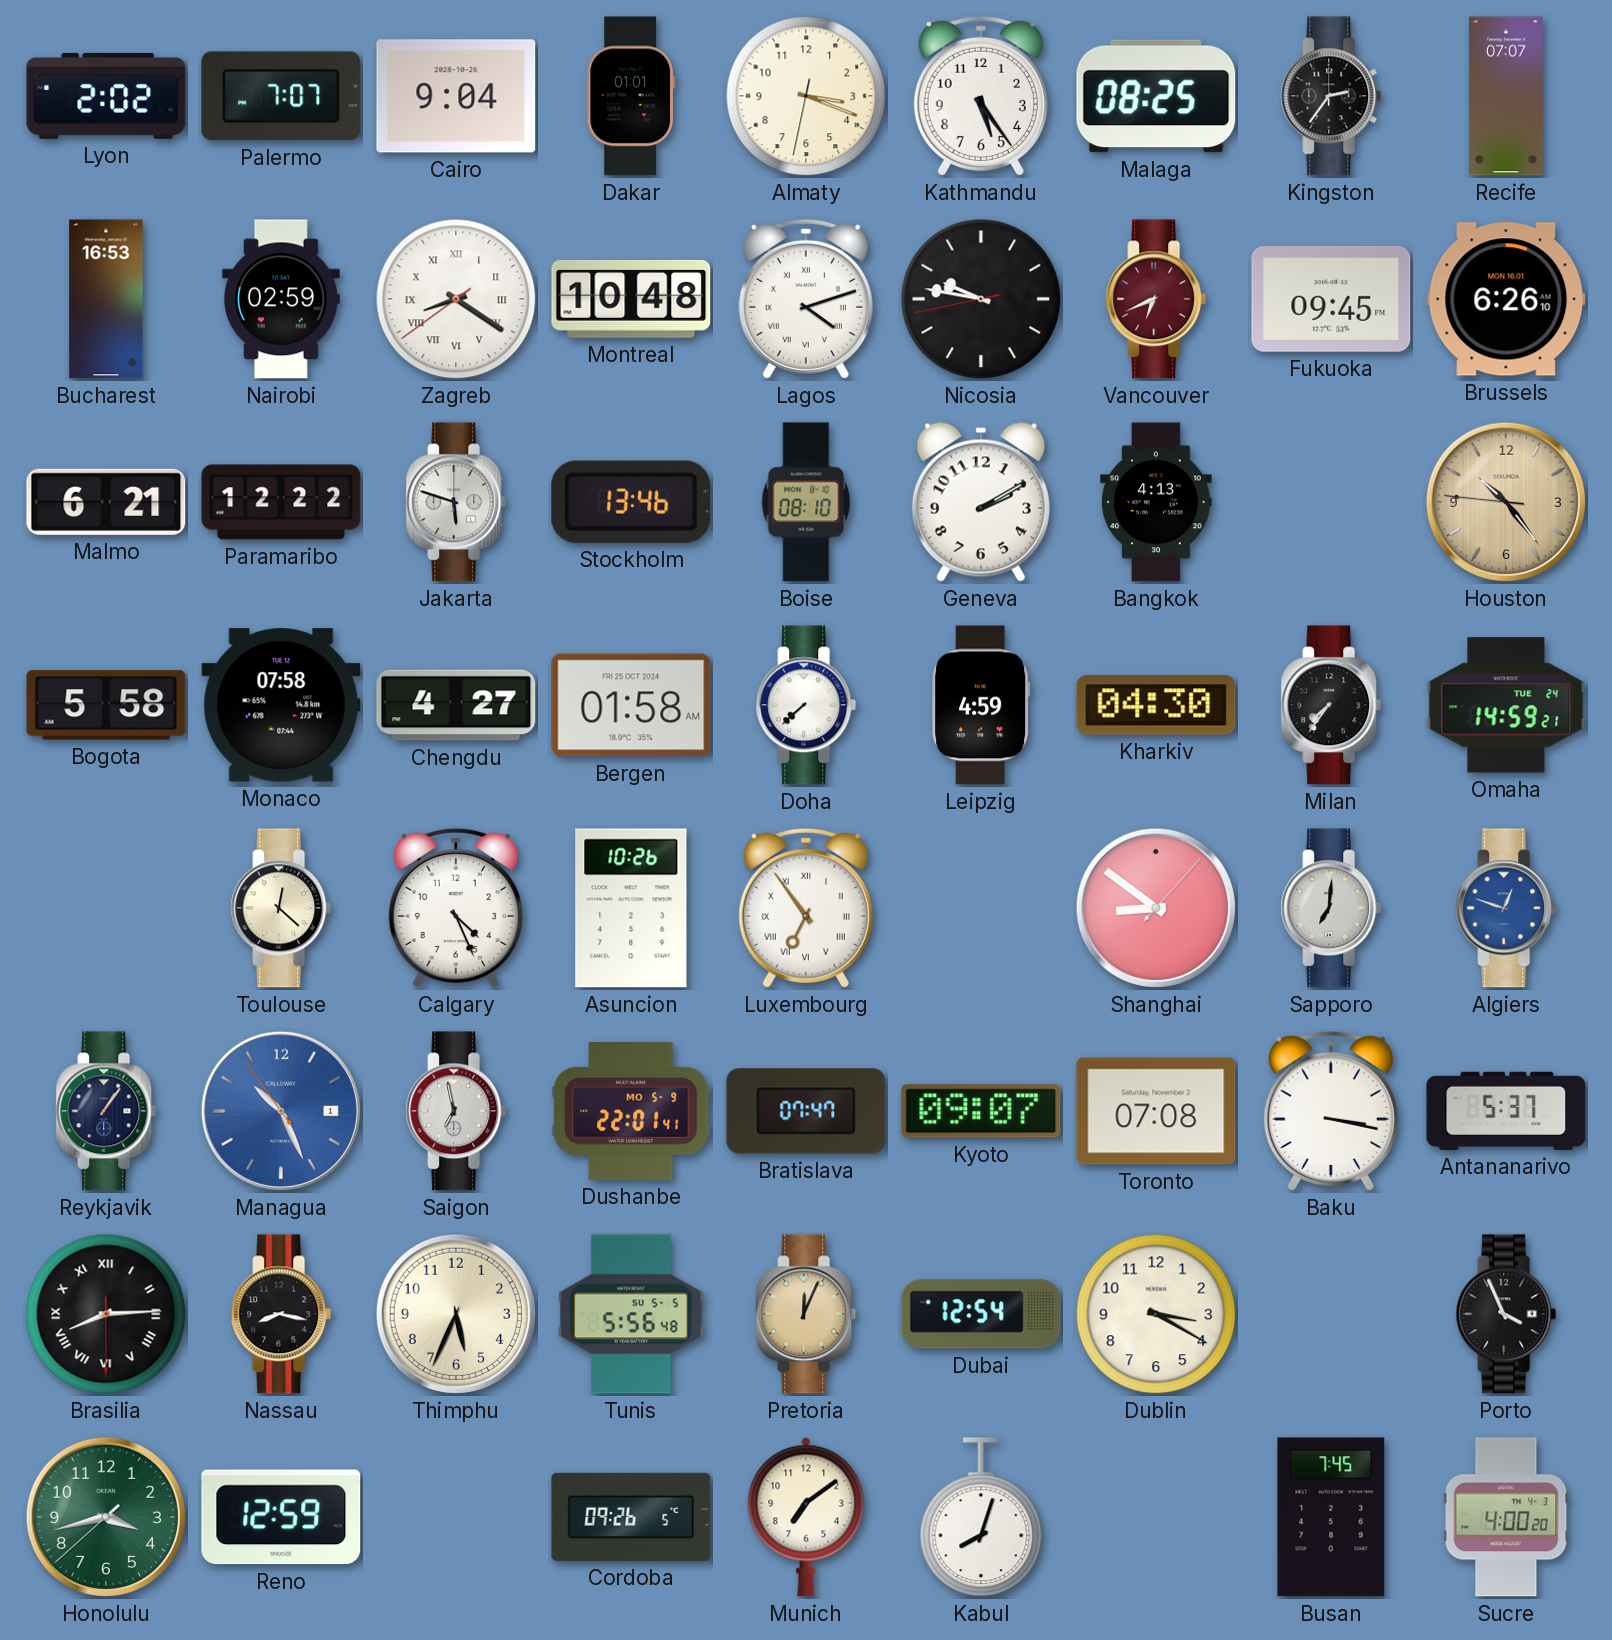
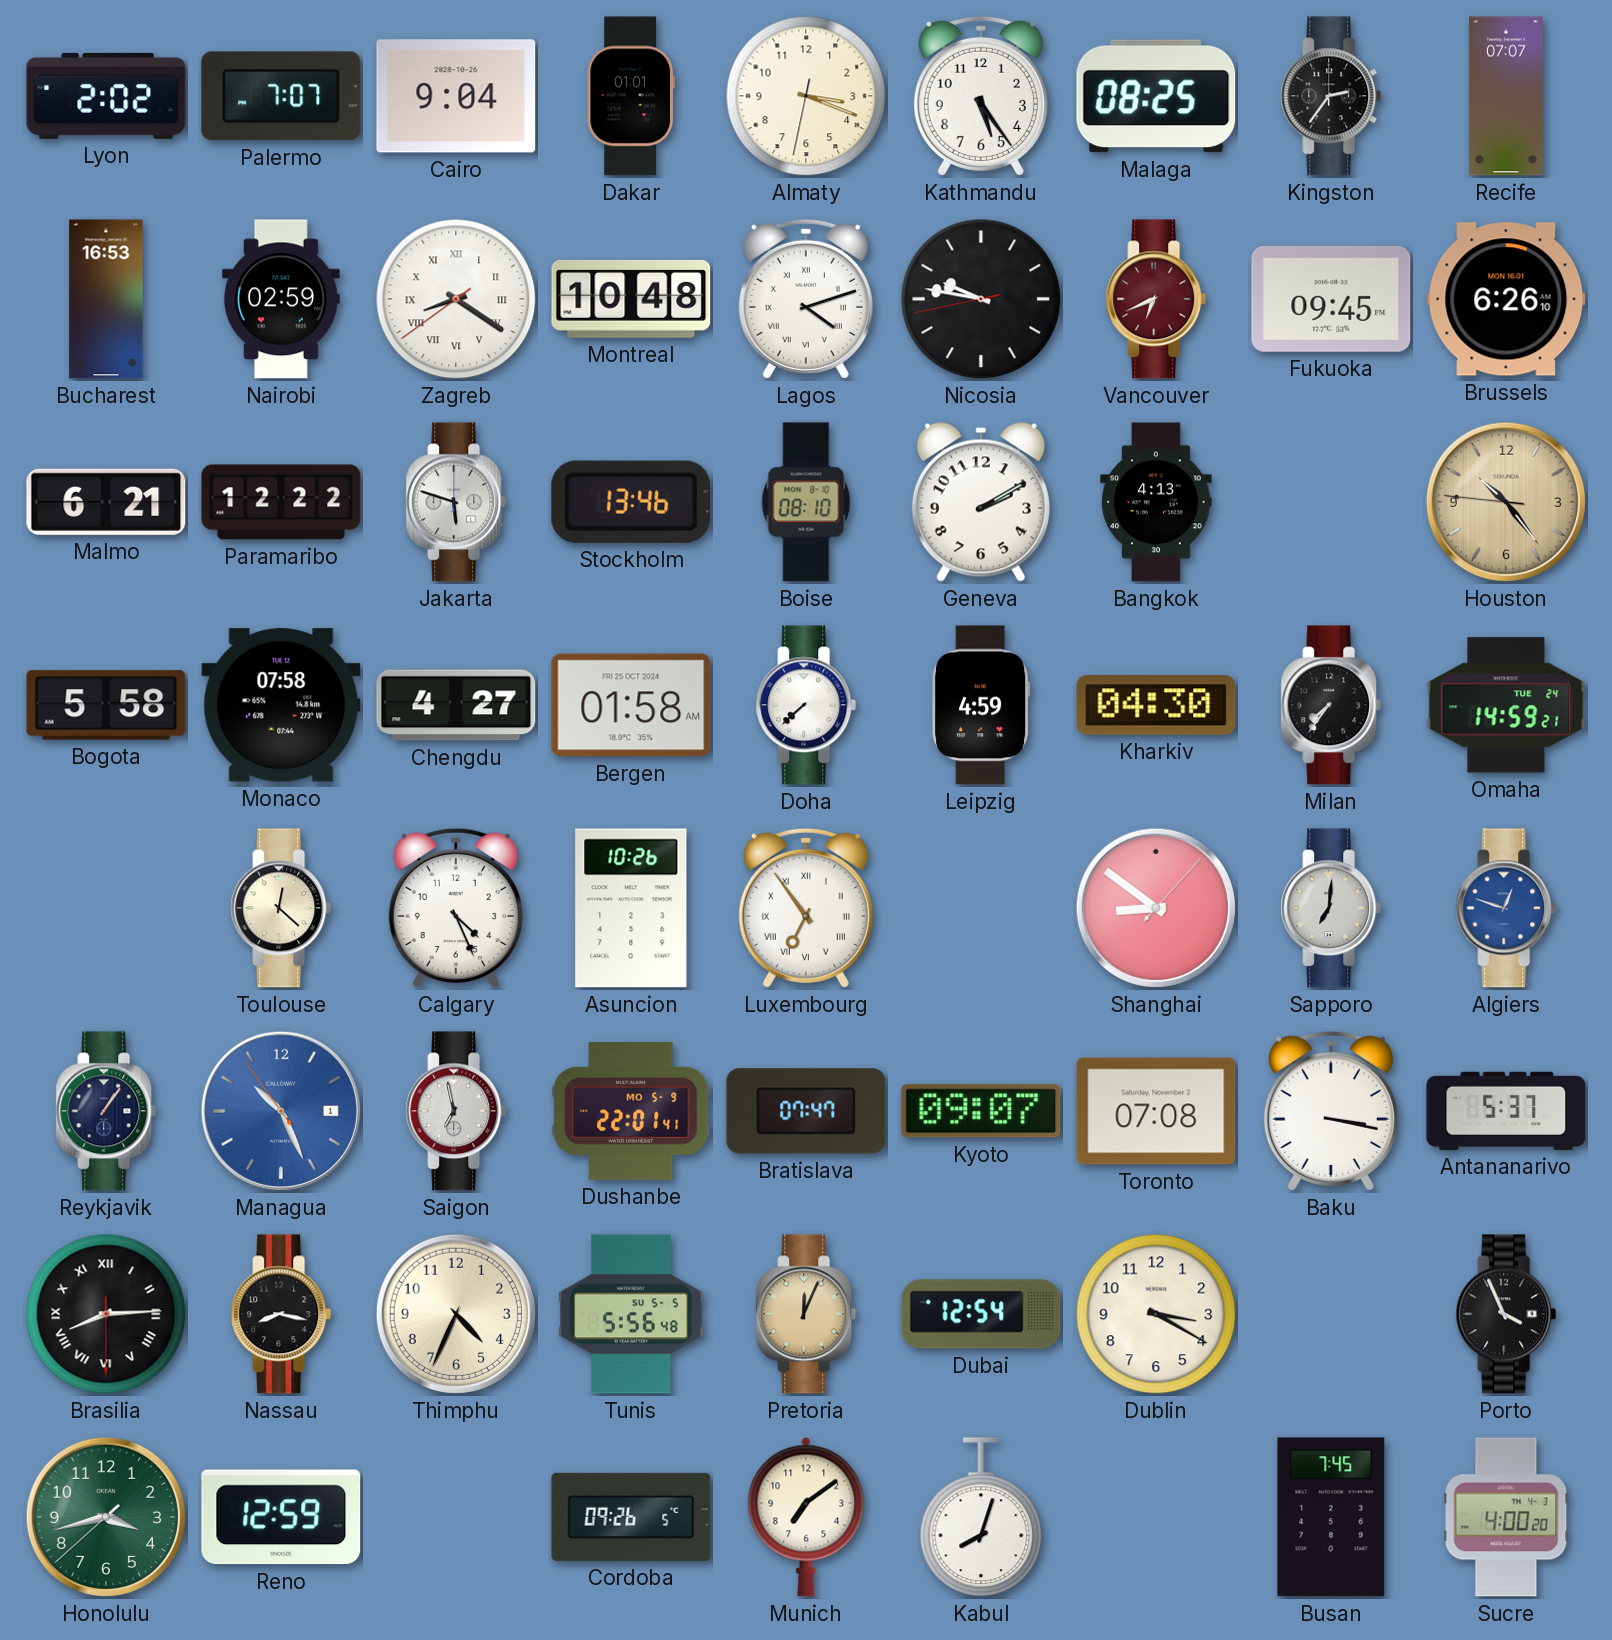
Thimphu: 5:34 -> 4:34 (456, 1314)
